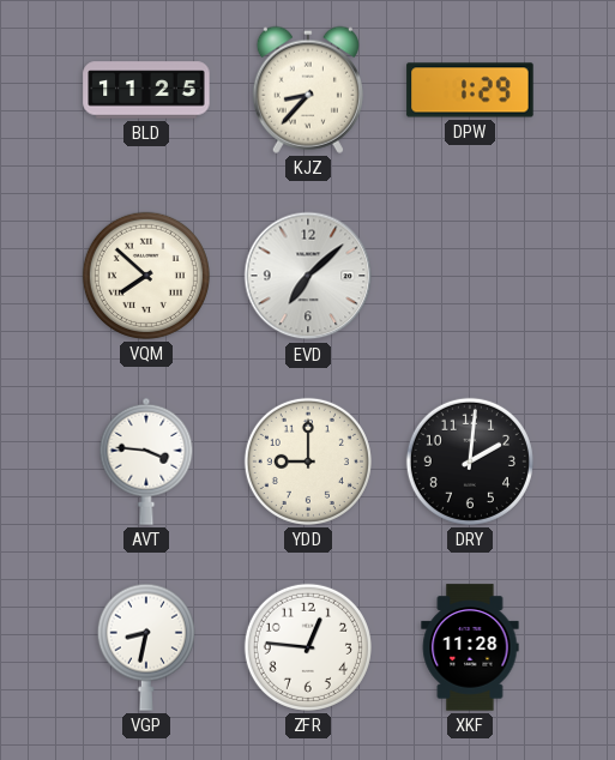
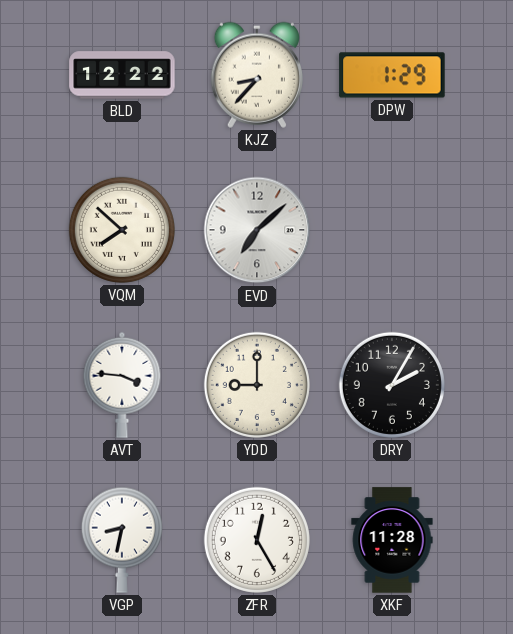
BLD: 11:25 -> 12:22 (122, 75)
DRY: 2:01 -> 2:05 (392, 385)
ZFR: 12:46 -> 12:25 (257, 540)
